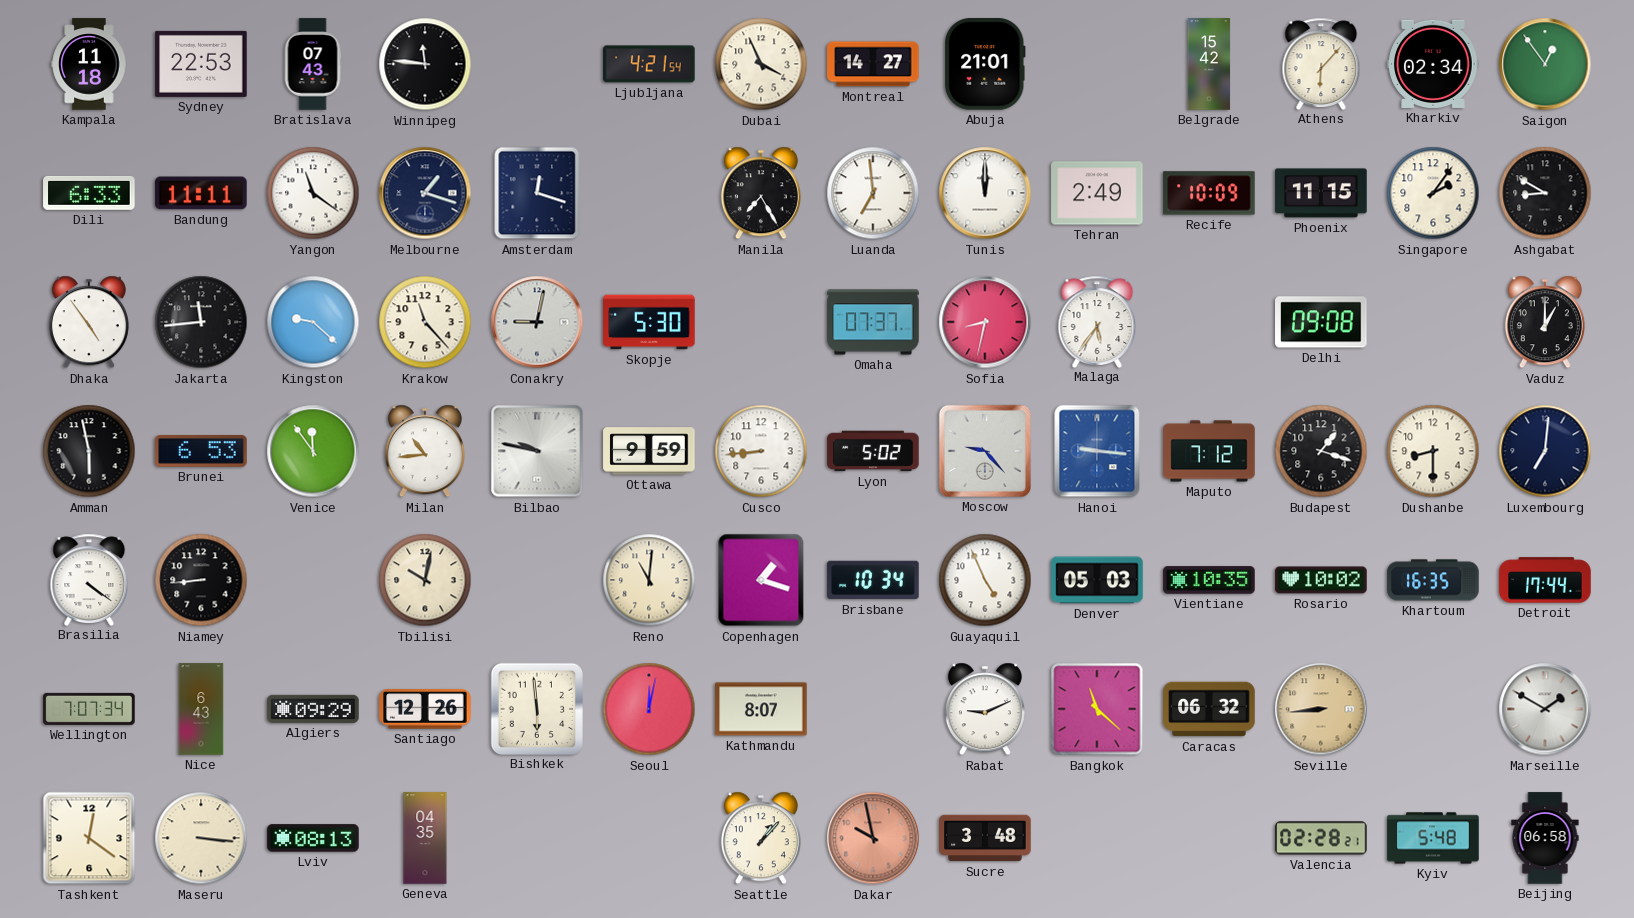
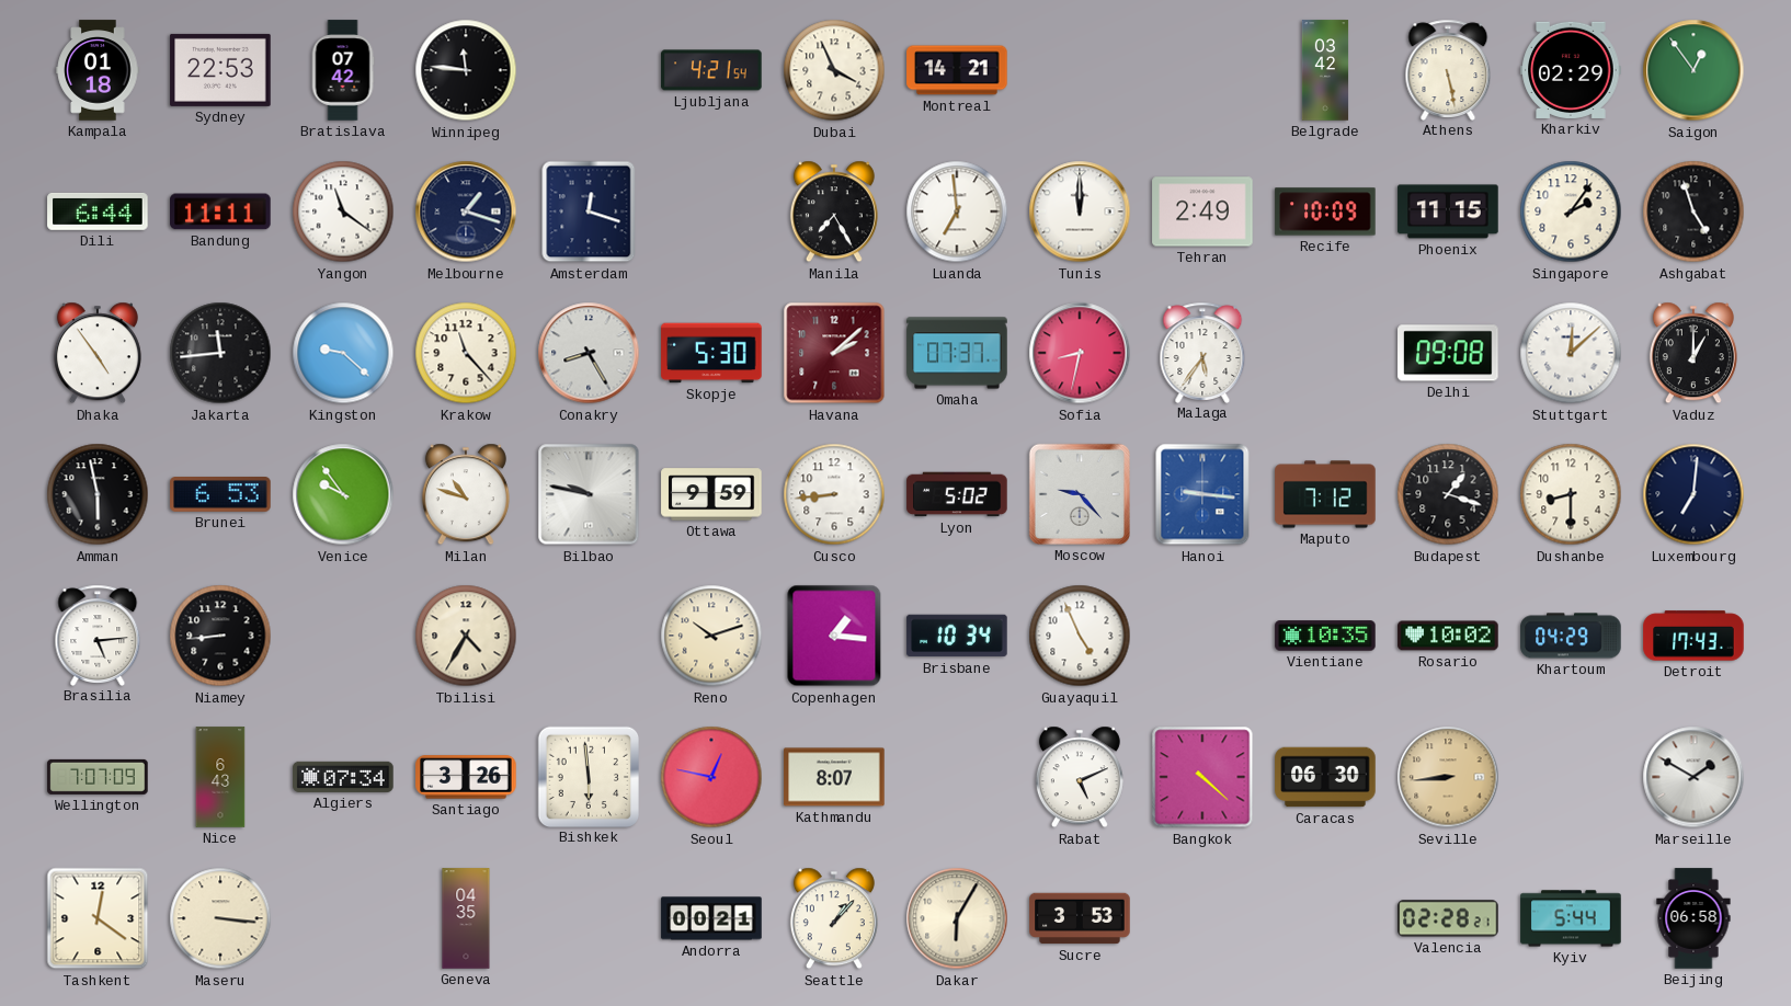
Kampala: 11:18 -> 01:18 (98, 70)
Bratislava: 07:43 -> 07:42 (343, 70)
Montreal: 14:27 -> 14:21 (957, 70)
Abuja: 21:01 -> none (985, 64)
Belgrade: 15:42 -> 03:42 (1325, 70)
Athens: 6:07 -> 5:28 (1448, 69)
Kharkiv: 02:34 -> 02:29 (1571, 70)
Dili: 6:33 -> 6:44 (98, 212)
Ashgabat: 8:50 -> 4:57 (1693, 212)
Conakry: 9:02 -> 8:25 (589, 353)
Havana: none -> 2:08 (834, 353)
Stuttgart: none -> 12:08 (1571, 353)
Venice: 11:54 -> 9:54 (343, 494)
Milan: 10:44 -> 10:48 (466, 494)
Brasilia: 4:21 -> 5:14 (98, 635)
Tbilisi: 10:02 -> 4:35 (466, 636)
Reno: 11:01 -> 10:12 (711, 636)
Copenhagen: 1:18 -> 1:16 (834, 636)
Denver: 05:03 -> none (1097, 580)
Khartoum: 16:35 -> 04:29 (1571, 636)
Detroit: 17:44 -> 17:43 (1693, 636)
Wellington: 7:07:34 -> 7:07:09 (98, 777)
Algiers: 09:29 -> 07:34 (343, 777)
Santiago: 12:26 -> 3:26 (466, 777)
Seoul: 12:02 -> 12:47 (711, 777)
Rabat: 9:11 -> 5:11 (1080, 777)
Bangkok: 11:22 -> 4:22 (1202, 777)
Caracas: 06:32 -> 06:30 (1325, 777)
Lviv: 08:13 -> none (313, 838)
Andorra: none -> 00:21 (711, 918)
Dakar: 9:58 -> 6:05 (957, 918)
Dakar dial: salmon -> cream (957, 918)
Sucre: 3:48 -> 3:53 (1080, 918)
Kyiv: 5:48 -> 5:44 (1571, 918)
